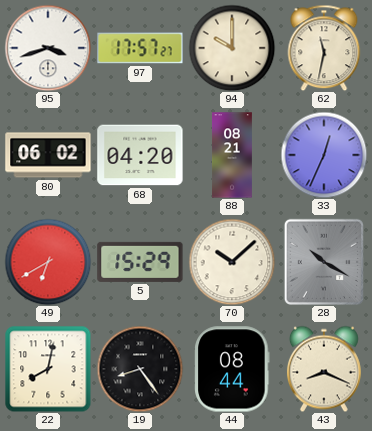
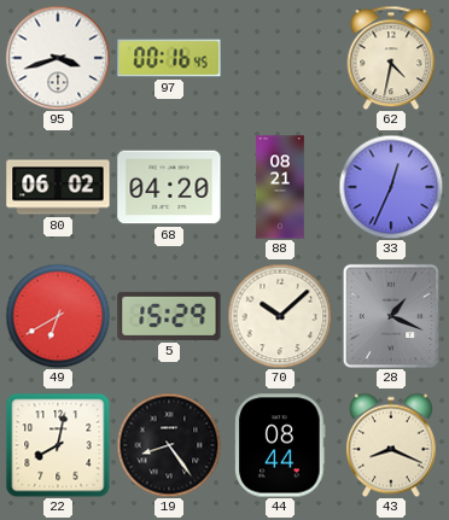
97: 17:57 -> 00:16 (169, 58)
94: 10:00 -> none (232, 48)
62: 11:32 -> 4:32 (391, 58)
28: 10:20 -> 1:19 (391, 316)
